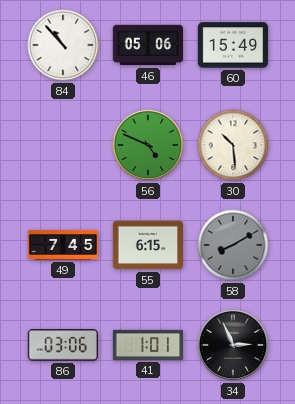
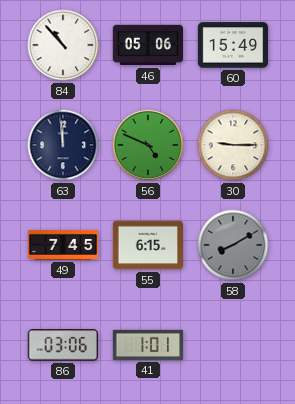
63: none -> 11:59 (63, 145)
30: 10:29 -> 9:15 (233, 145)
34: 2:56 -> none (233, 345)
